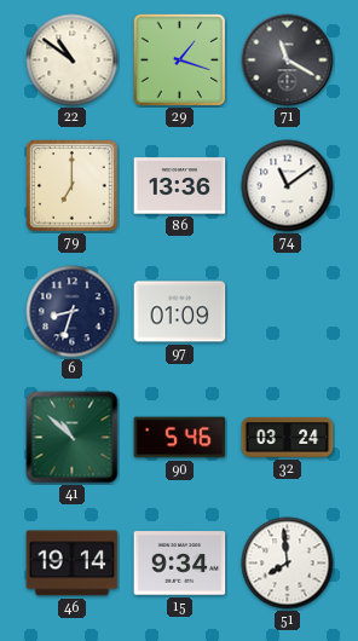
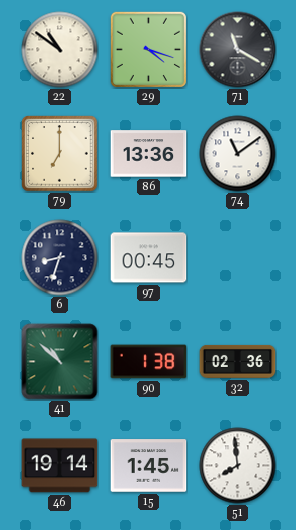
29: 1:18 -> 4:18 (148, 49)
97: 01:09 -> 00:45 (149, 258)
90: 5:46 -> 1:38 (149, 362)
32: 03:24 -> 02:36 (238, 361)
15: 9:34 -> 1:45 (149, 466)
